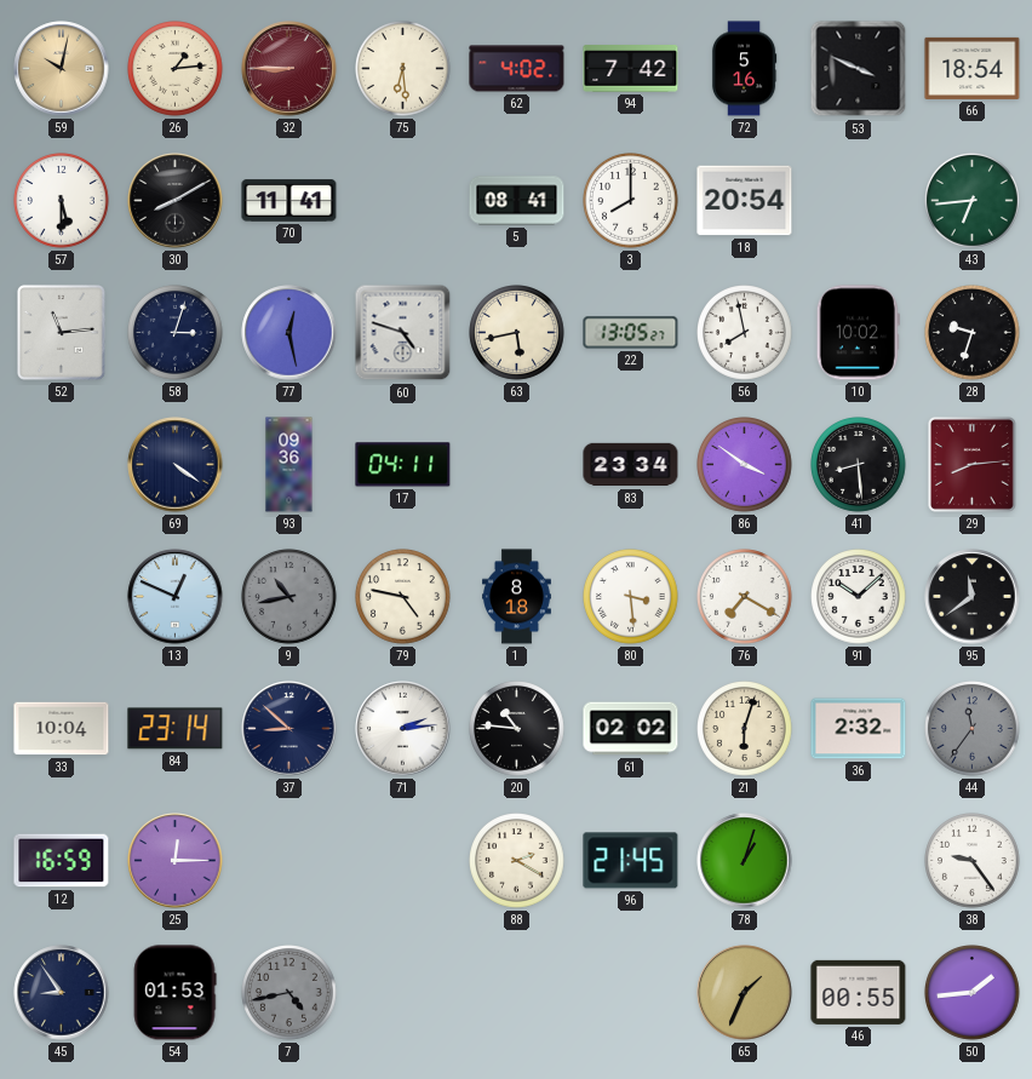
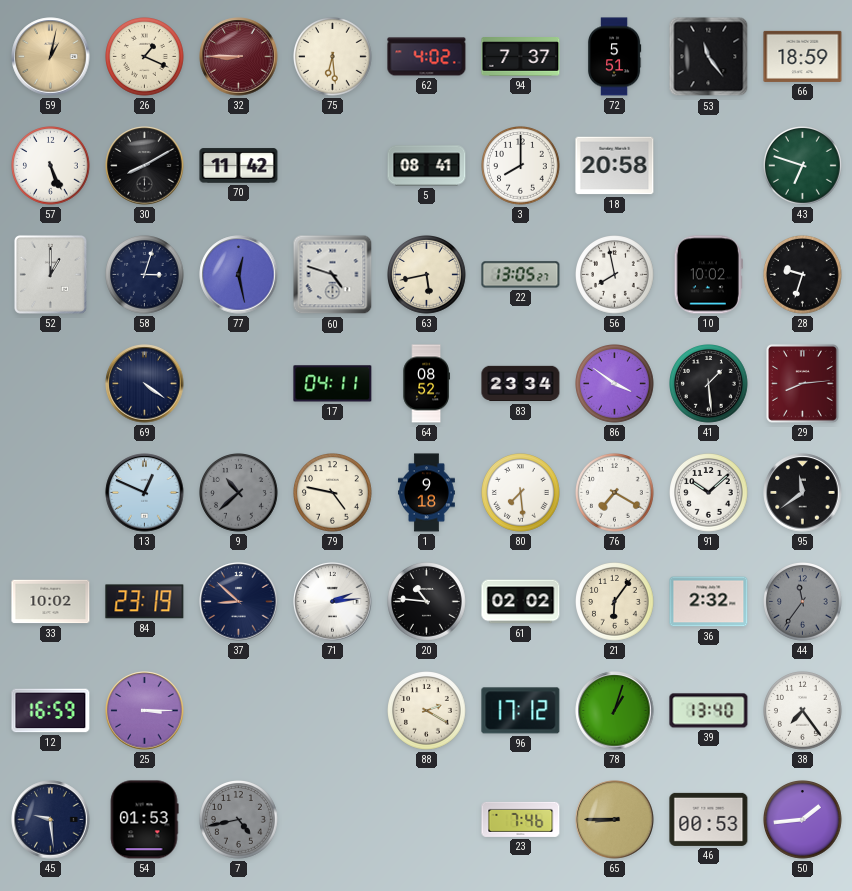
59: 10:02 -> 1:02 (51, 57)
26: 1:14 -> 1:19 (145, 57)
94: 7:42 -> 7:37 (521, 57)
72: 5:16 -> 5:51 (614, 57)
53: 3:49 -> 11:24 (709, 57)
66: 18:54 -> 18:59 (803, 56)
57: 5:30 -> 5:26 (51, 166)
70: 11:41 -> 11:42 (239, 166)
18: 20:54 -> 20:58 (615, 166)
43: 6:44 -> 6:48 (803, 166)
52: 11:14 -> 1:00 (50, 274)
93: 09:36 -> none (289, 465)
64: none -> 08:52 (426, 384)
41: 8:29 -> 1:29 (709, 384)
9: 10:43 -> 10:38 (239, 493)
1: 8:18 -> 9:18 (427, 493)
80: 3:29 -> 7:29 (521, 493)
33: 10:04 -> 10:02 (51, 602)
84: 23:14 -> 23:19 (145, 602)
21: 6:03 -> 6:06 (615, 602)
25: 12:15 -> 3:15 (145, 711)
96: 21:45 -> 17:12 (521, 711)
39: none -> 13:40 (709, 711)
38: 9:24 -> 7:24 (803, 711)
45: 8:54 -> 9:29 (51, 820)
23: none -> 7:46 (521, 819)
65: 1:34 -> 8:45 (615, 820)
46: 00:55 -> 00:53 (709, 819)
